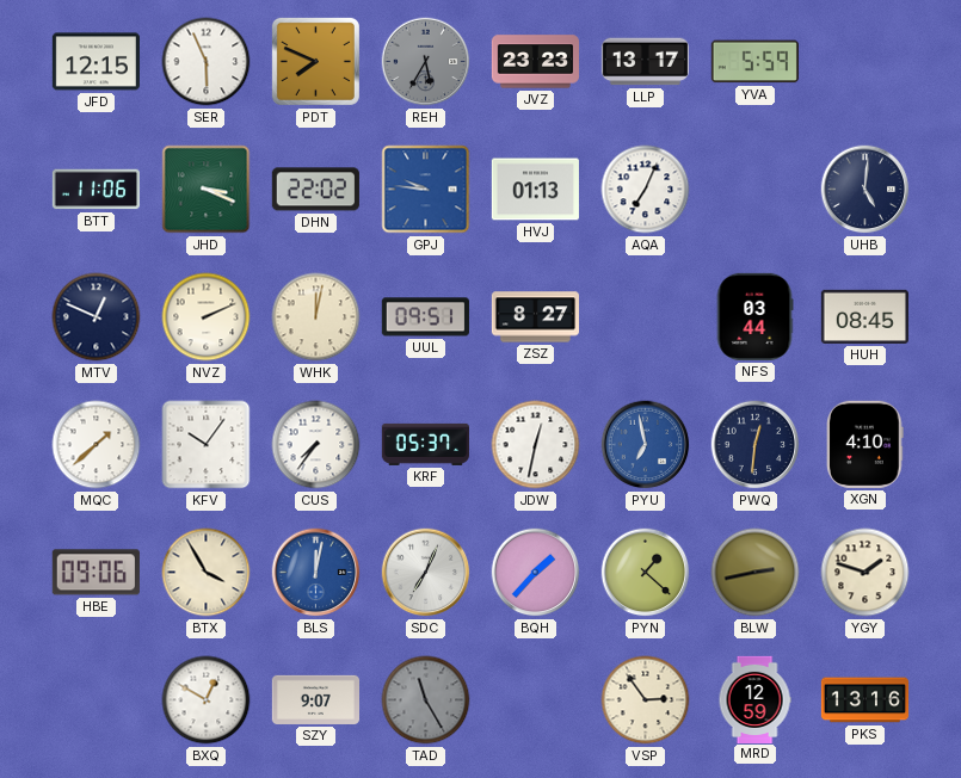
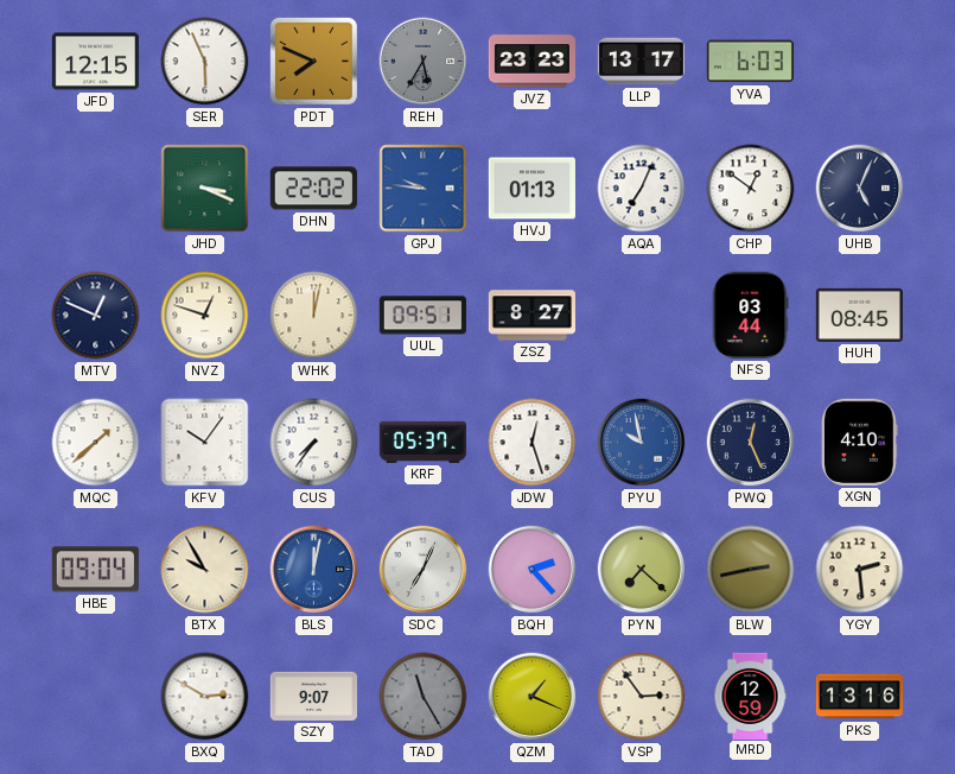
YVA: 5:59 -> 6:03 (750, 62)
BTT: 11:06 -> none (96, 190)
CHP: none -> 12:51 (751, 189)
UHB: 5:01 -> 5:04 (860, 189)
NVZ: 2:11 -> 12:48 (205, 316)
JDW: 12:32 -> 12:27 (533, 443)
PYU: 6:58 -> 9:58 (642, 443)
PWQ: 12:31 -> 12:26 (751, 443)
HBE: 09:06 -> 09:04 (95, 570)
BTX: 3:55 -> 9:55 (205, 570)
BQH: 1:37 -> 2:23 (533, 570)
PYN: 1:22 -> 7:22 (642, 570)
YGY: 1:48 -> 2:29 (860, 570)
BXQ: 12:50 -> 2:50 (205, 697)
QZM: none -> 1:19 (533, 697)
